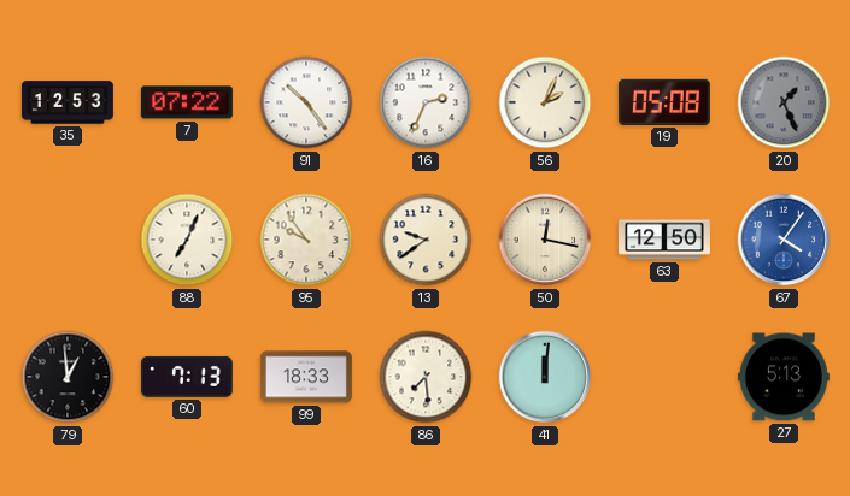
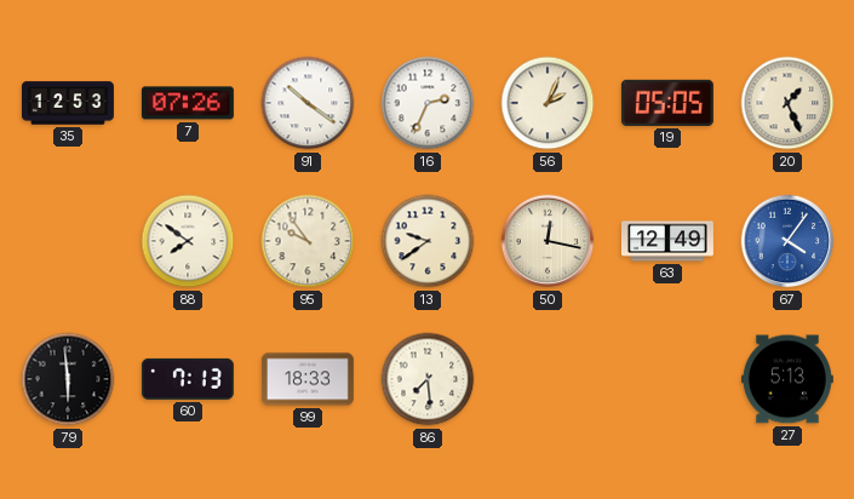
7: 07:22 -> 07:26 (188, 103)
91: 10:24 -> 10:21 (308, 103)
19: 05:08 -> 05:05 (667, 103)
20 dial: grey -> cream (787, 103)
88: 7:04 -> 7:51 (188, 241)
63: 12:50 -> 12:49 (667, 241)
79: 12:59 -> 5:59 (68, 379)
41: 12:01 -> none (545, 377)
